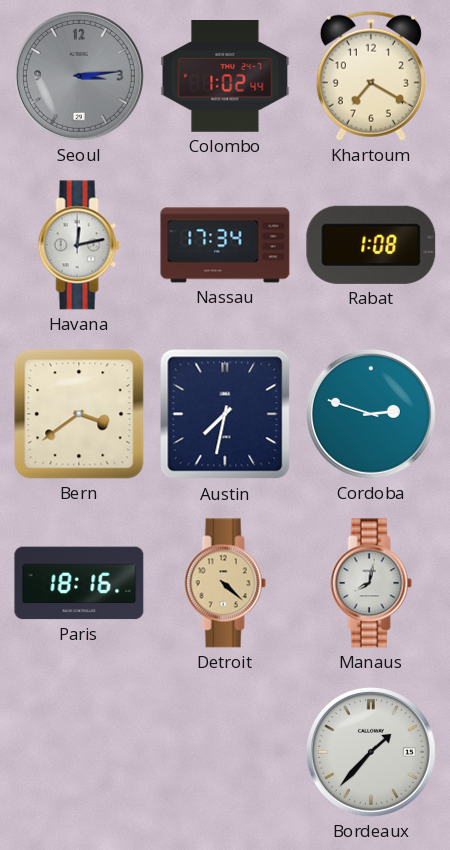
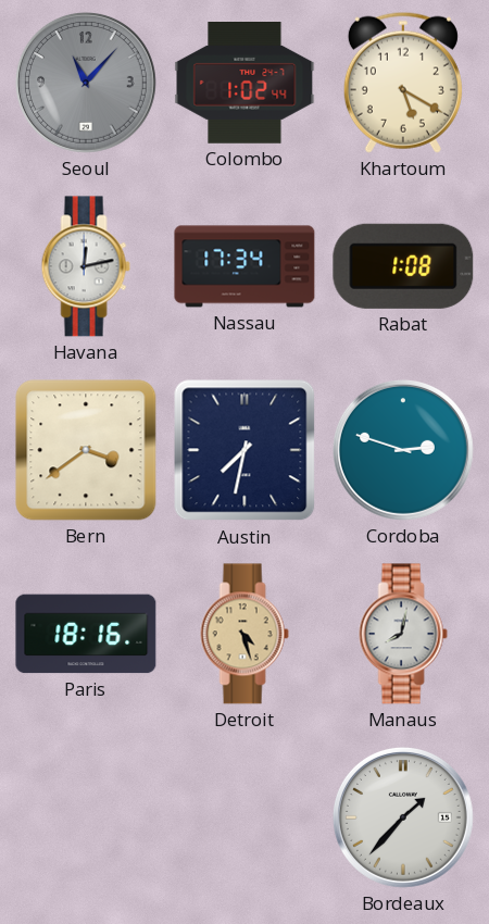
Seoul: 3:14 -> 11:07 (86, 83)
Khartoum: 7:20 -> 5:20 (403, 83)
Detroit: 4:22 -> 4:27 (244, 634)
